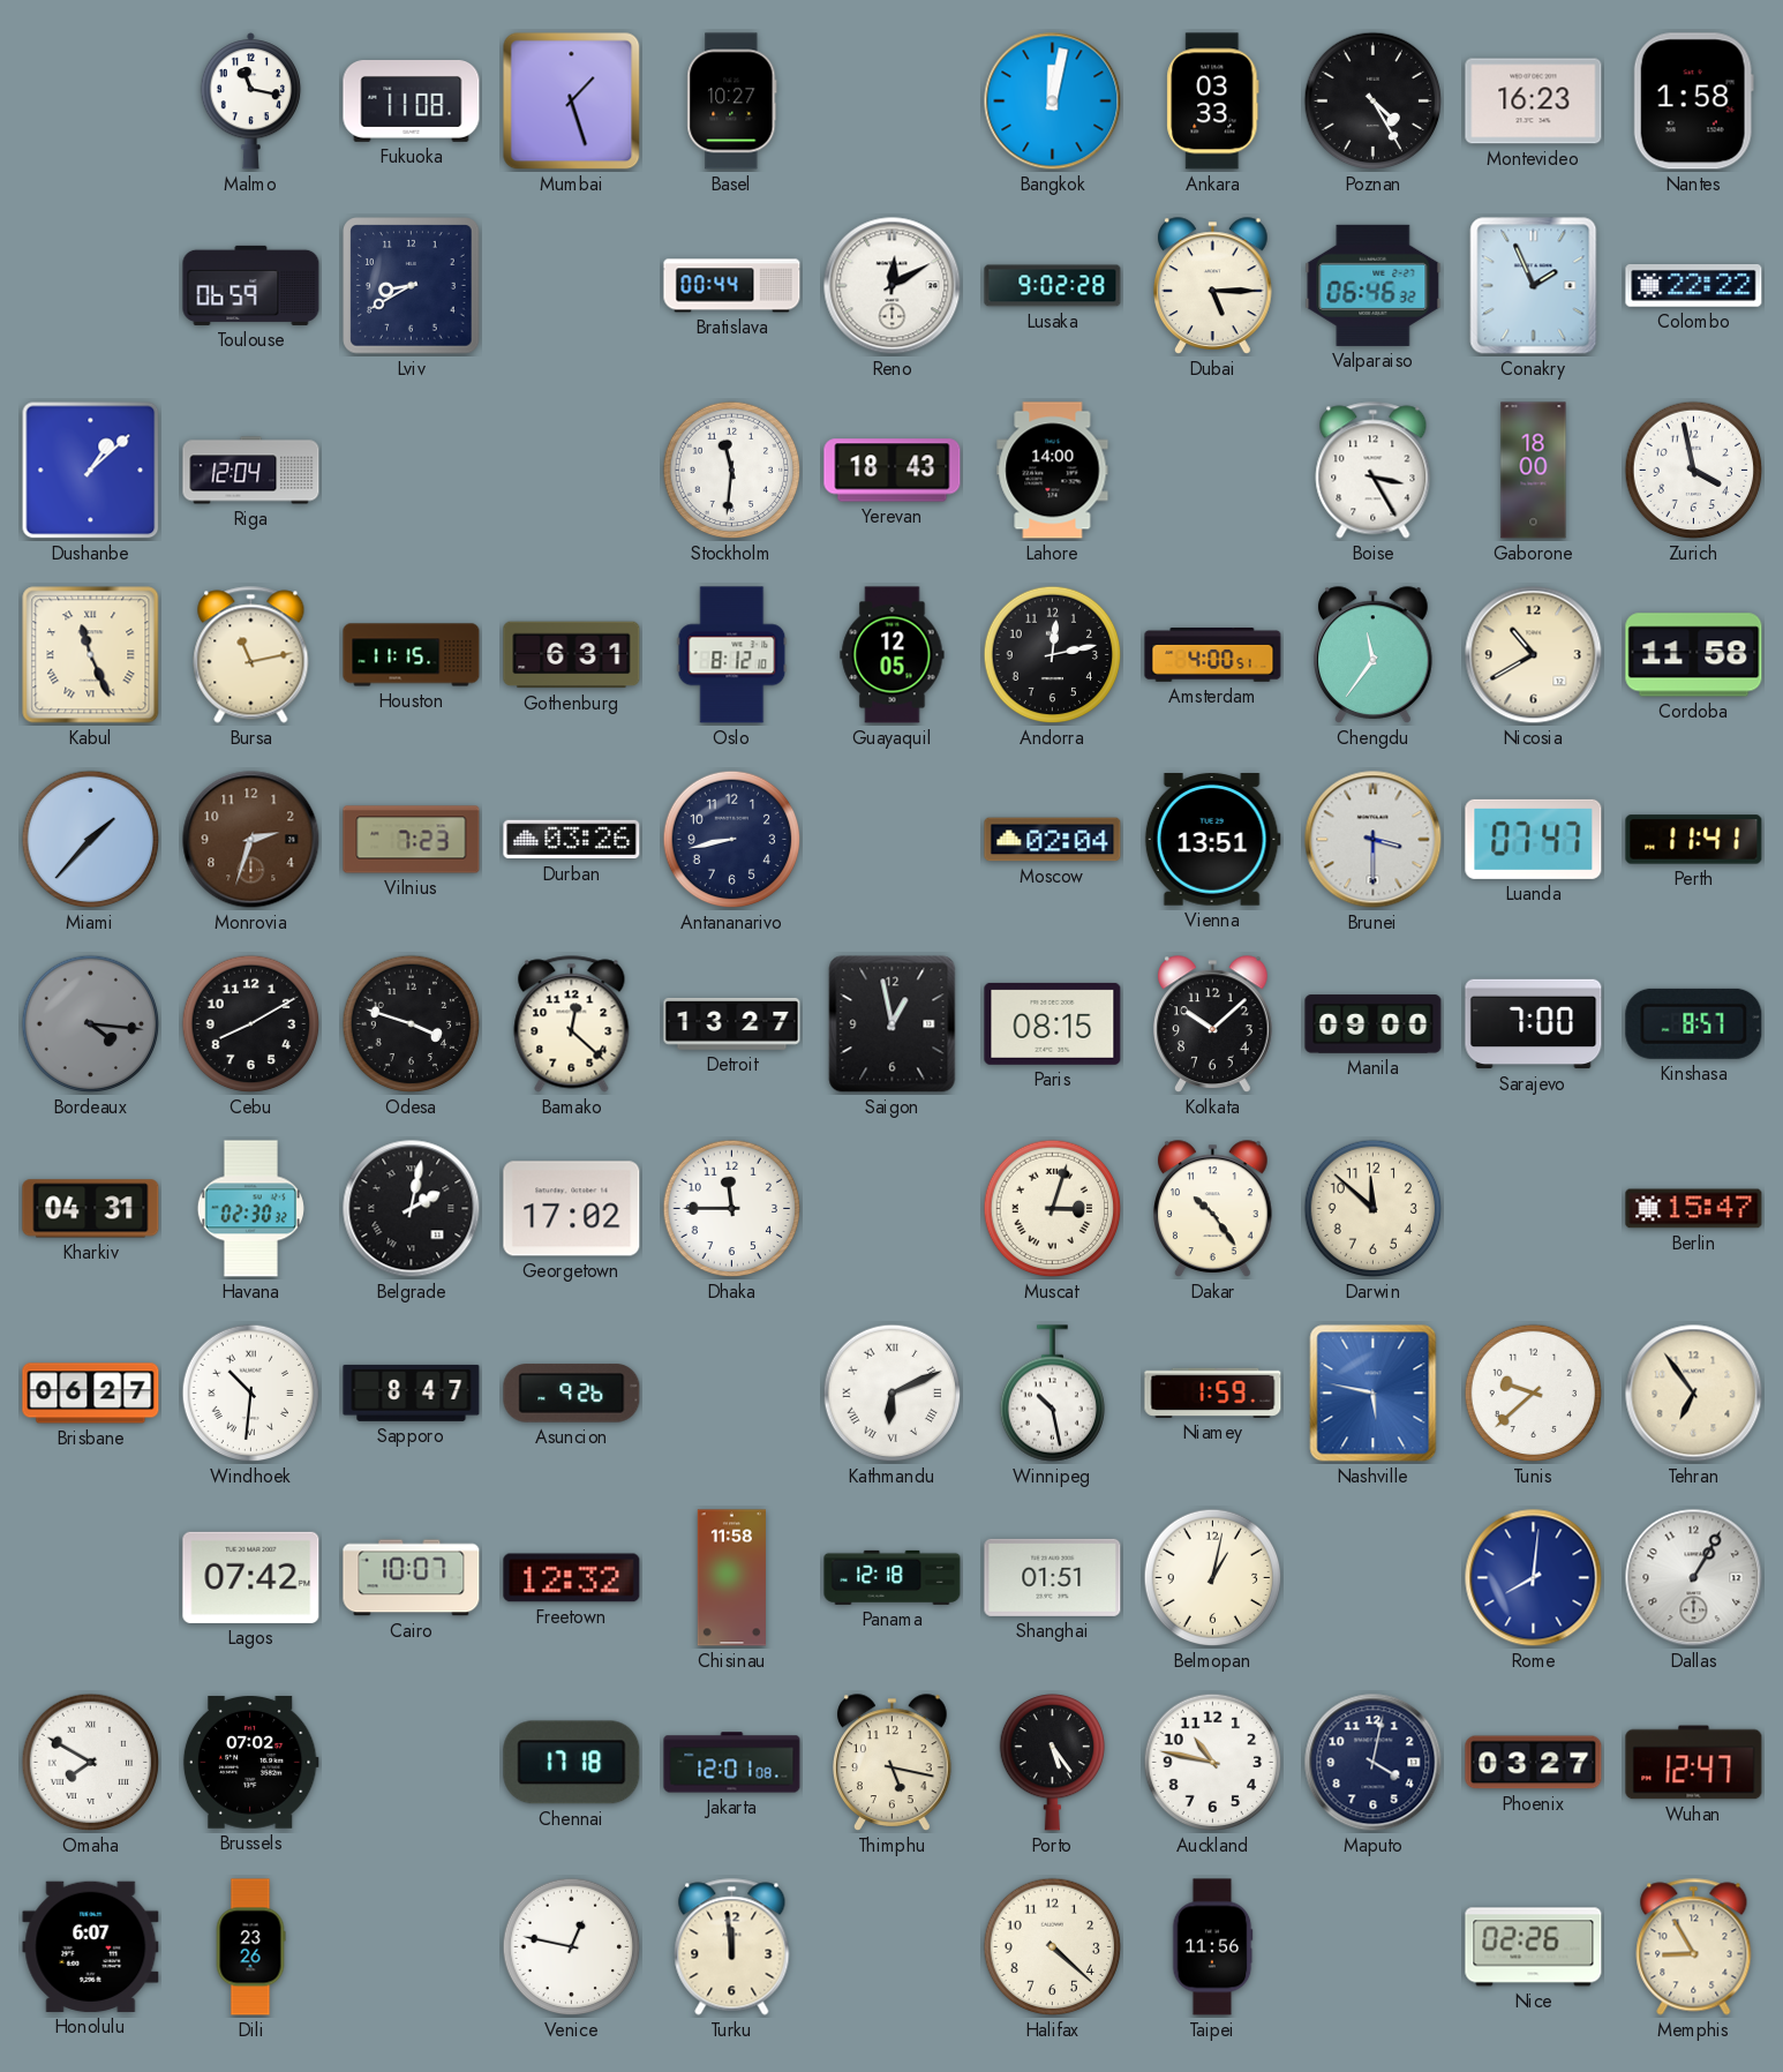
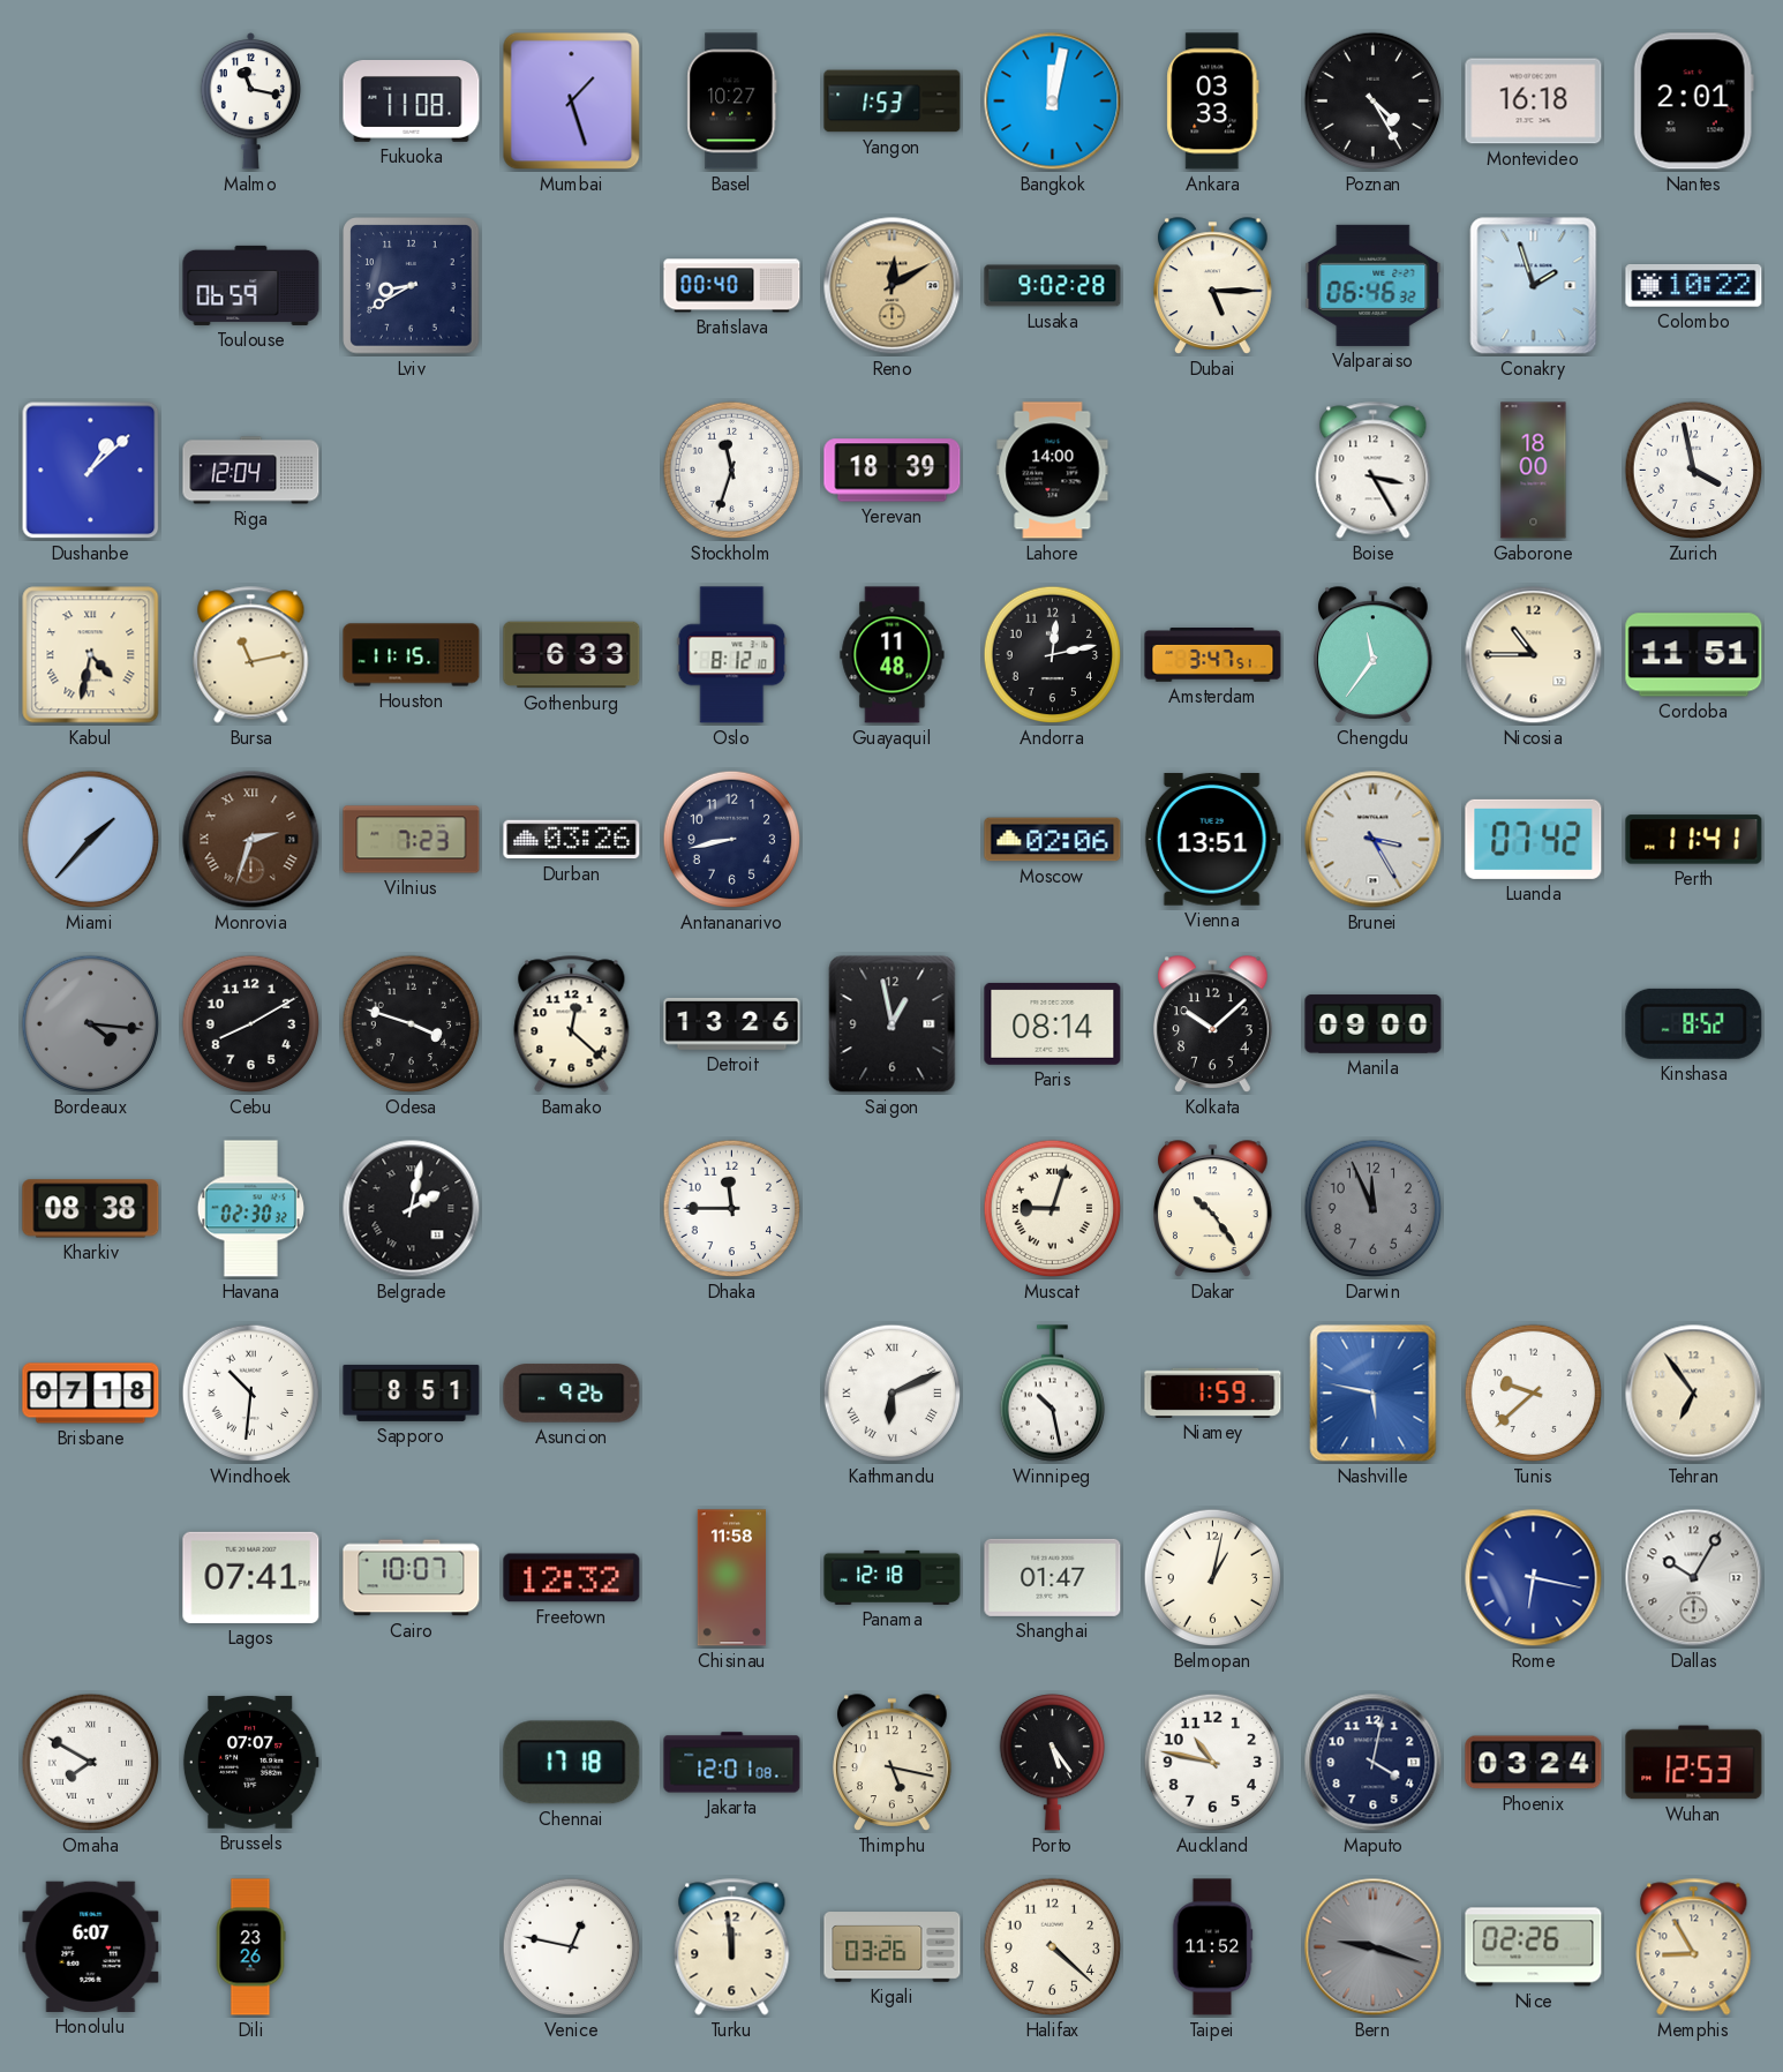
Yangon: none -> 1:53 (893, 102)
Montevideo: 16:23 -> 16:18 (1534, 102)
Nantes: 1:58 -> 2:01 (1693, 102)
Bratislava: 00:44 -> 00:40 (732, 286)
Reno dial: white -> champagne (893, 286)
Conakry: 1:56 -> 1:57 (1534, 286)
Colombo: 22:22 -> 10:22 (1694, 286)
Stockholm: 11:31 -> 11:33 (732, 471)
Yerevan: 18:43 -> 18:39 (893, 471)
Kabul: 11:26 -> 4:32 (91, 655)
Gothenburg: 6:31 -> 6:33 (572, 655)
Guayaquil: 12:05 -> 11:48 (893, 655)
Amsterdam: 4:00 -> 3:47 (1213, 655)
Nicosia: 10:40 -> 10:45 (1534, 655)
Cordoba: 11:58 -> 11:51 (1694, 655)
Monrovia numerals: Arabic -> Roman (251, 840)
Moscow: 02:04 -> 02:06 (1053, 840)
Brunei: 3:30 -> 3:25 (1374, 840)
Luanda: 07:47 -> 07:42 (1534, 839)
Detroit: 13:27 -> 13:26 (732, 1023)
Paris: 08:15 -> 08:14 (1053, 1023)
Sarajevo: 7:00 -> none (1534, 1024)
Kinshasa: 8:57 -> 8:52 (1694, 1023)
Kharkiv: 04:31 -> 08:38 (91, 1209)
Georgetown: 17:02 -> none (572, 1209)
Muscat: 3:03 -> 9:03 (1053, 1209)
Darwin: 11:52 -> 11:56 (1374, 1209)
Darwin dial: cream -> grey (1374, 1209)
Berlin: 15:47 -> none (1694, 1209)
Brisbane: 06:27 -> 07:18 (91, 1394)
Sapporo: 8:47 -> 8:51 (412, 1392)
Lagos: 07:42 -> 07:41 (251, 1577)
Shanghai: 01:51 -> 01:47 (1053, 1577)
Rome: 8:01 -> 6:17 (1534, 1578)
Dallas: 1:05 -> 10:05 (1694, 1578)
Brussels: 07:02 -> 07:07 (250, 1762)
Phoenix: 03:27 -> 03:24 (1534, 1763)
Wuhan: 12:47 -> 12:53 (1694, 1763)
Kigali: none -> 03:26 (893, 1947)
Taipei: 11:56 -> 11:52 (1212, 1947)
Bern: none -> 9:18 (1374, 1947)
